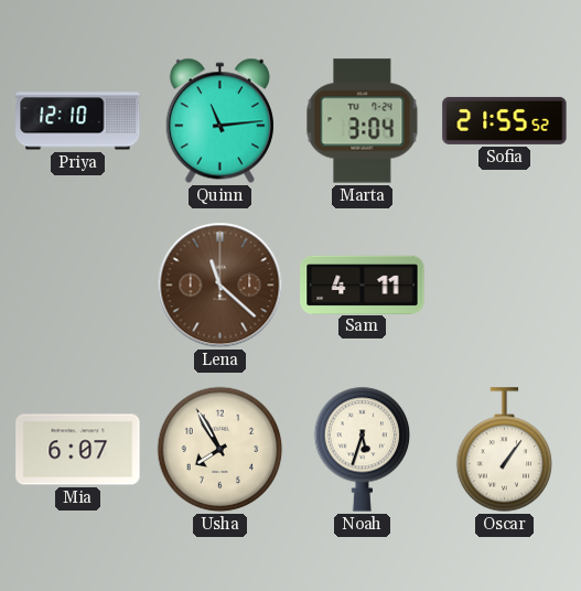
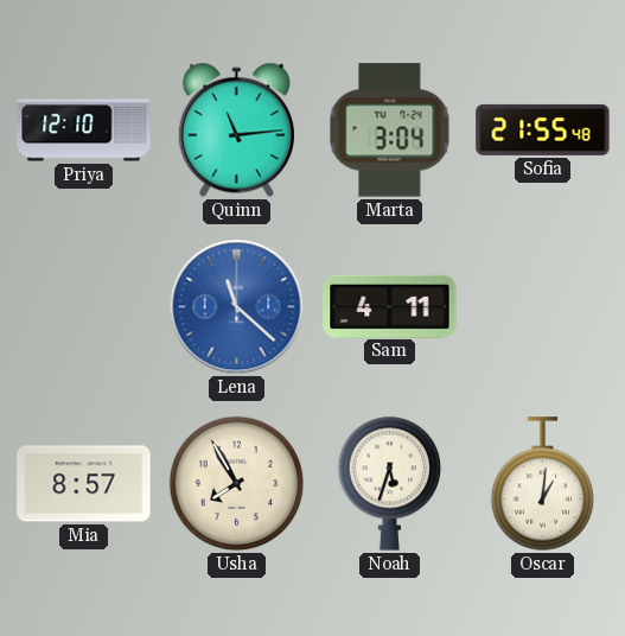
Sofia: 21:55:52 -> 21:55:48 (543, 129)
Lena dial: brown -> blue (237, 307)
Mia: 6:07 -> 8:57 (84, 484)
Oscar: 1:06 -> 1:01 (543, 484)
